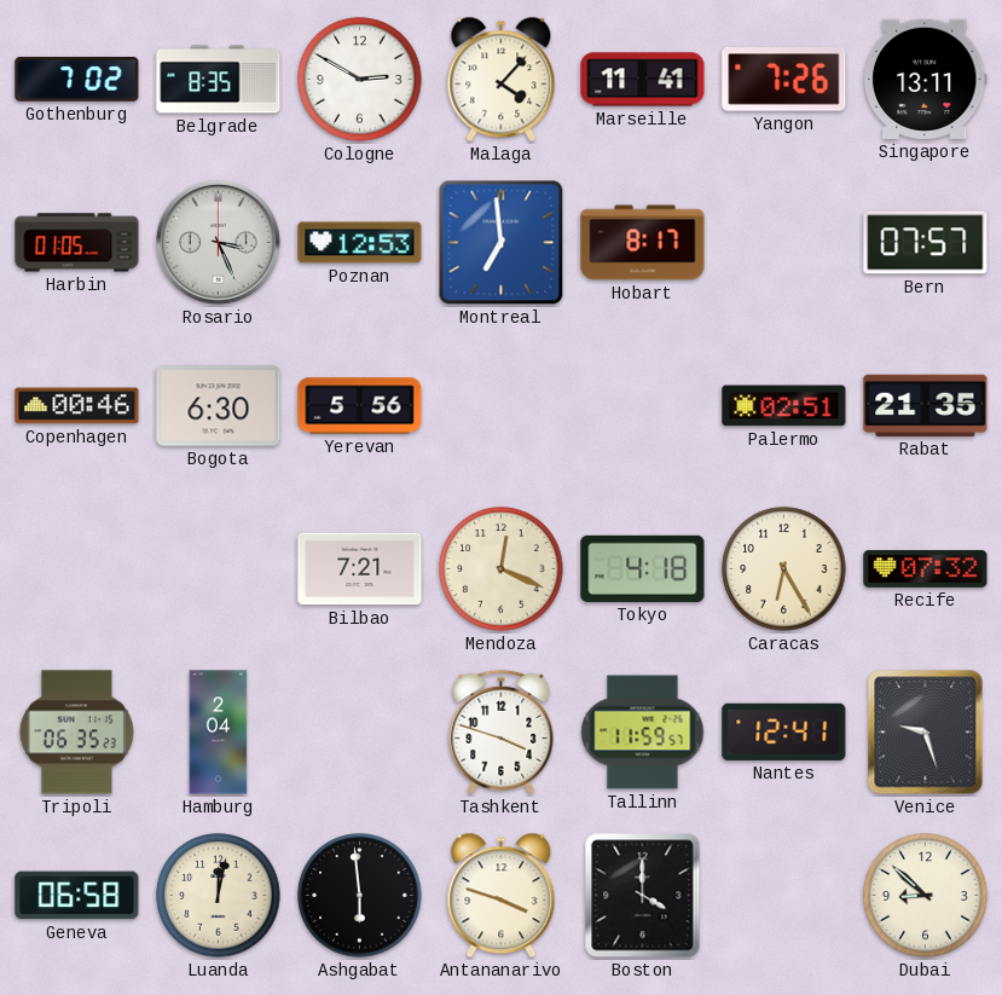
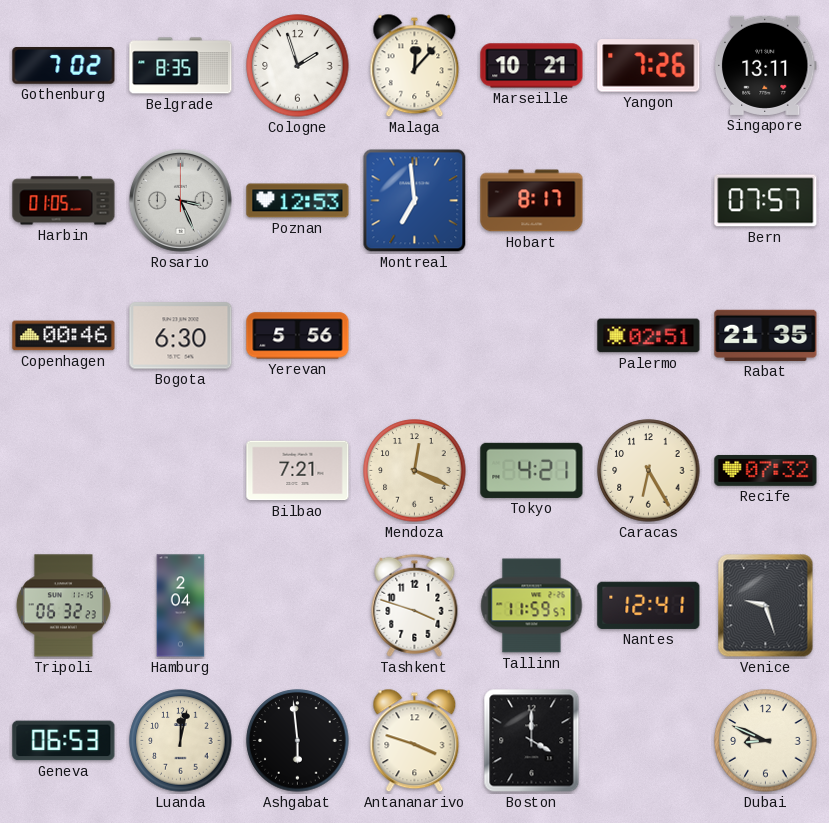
Cologne: 2:50 -> 1:57 (298, 66)
Malaga: 4:07 -> 12:07 (415, 66)
Marseille: 11:41 -> 10:21 (532, 66)
Tokyo: 4:18 -> 4:21 (532, 470)
Tripoli: 06:35 -> 06:32 (63, 606)
Geneva: 06:58 -> 06:53 (64, 741)
Dubai: 8:52 -> 8:49 (766, 741)
